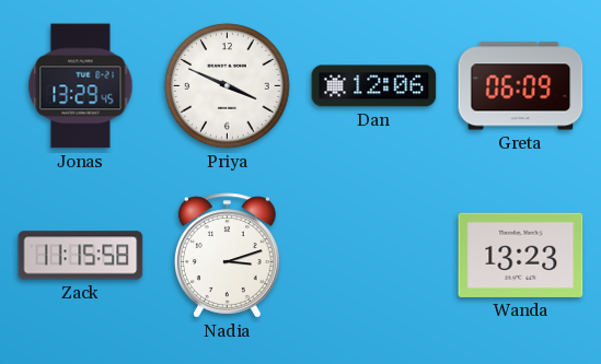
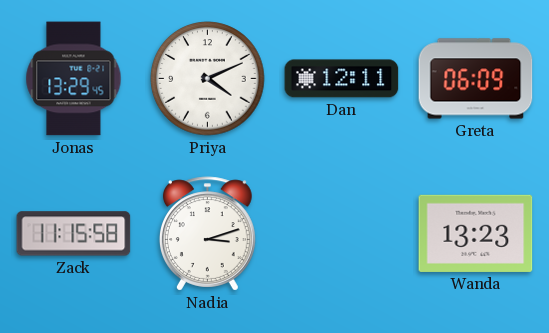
Priya: 3:49 -> 4:11 (208, 79)
Dan: 12:06 -> 12:11 (342, 79)
